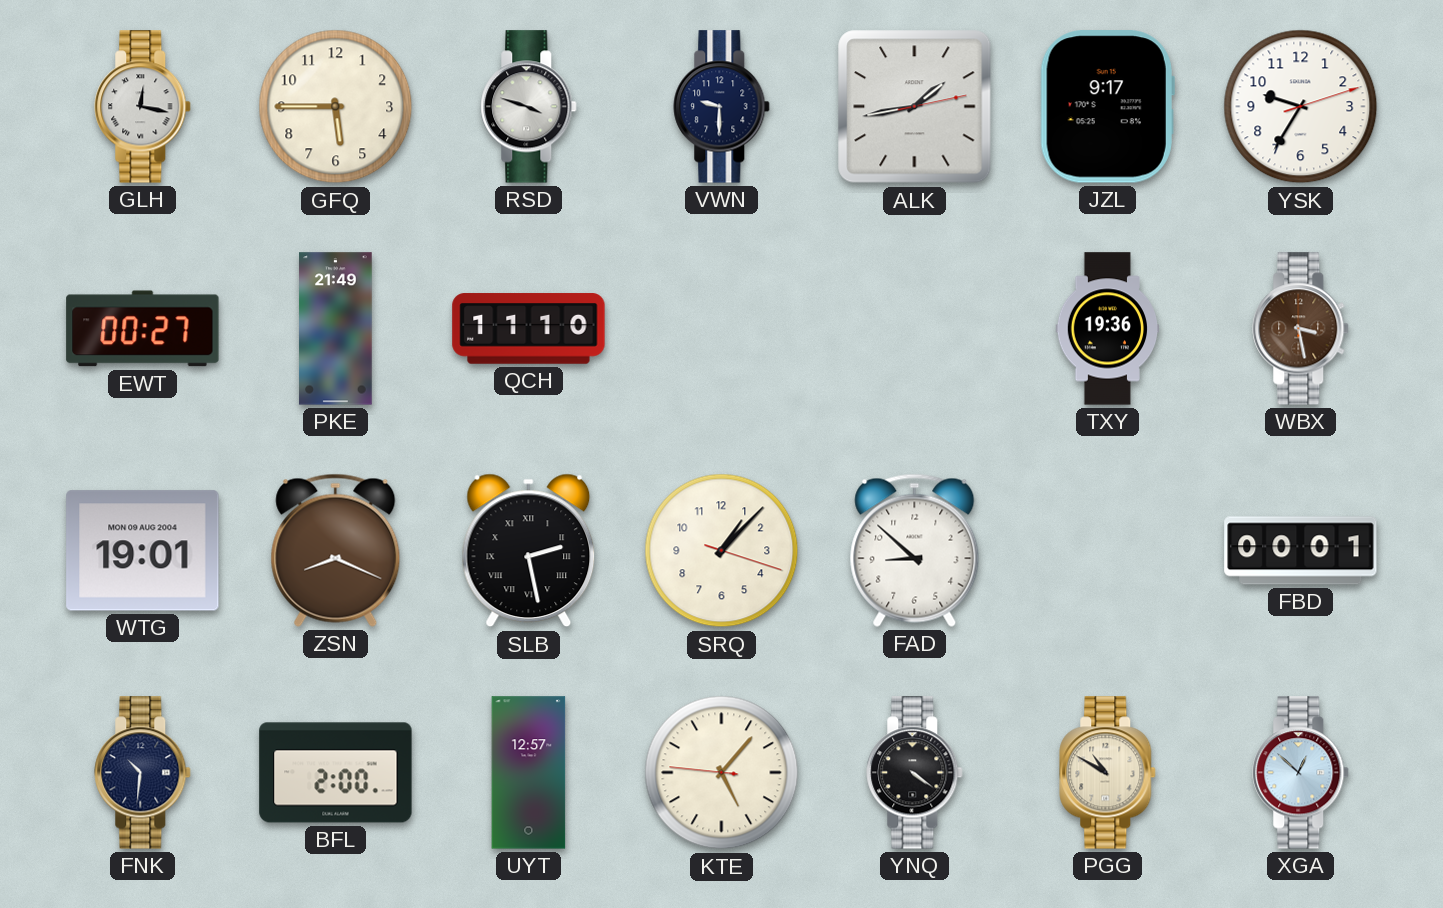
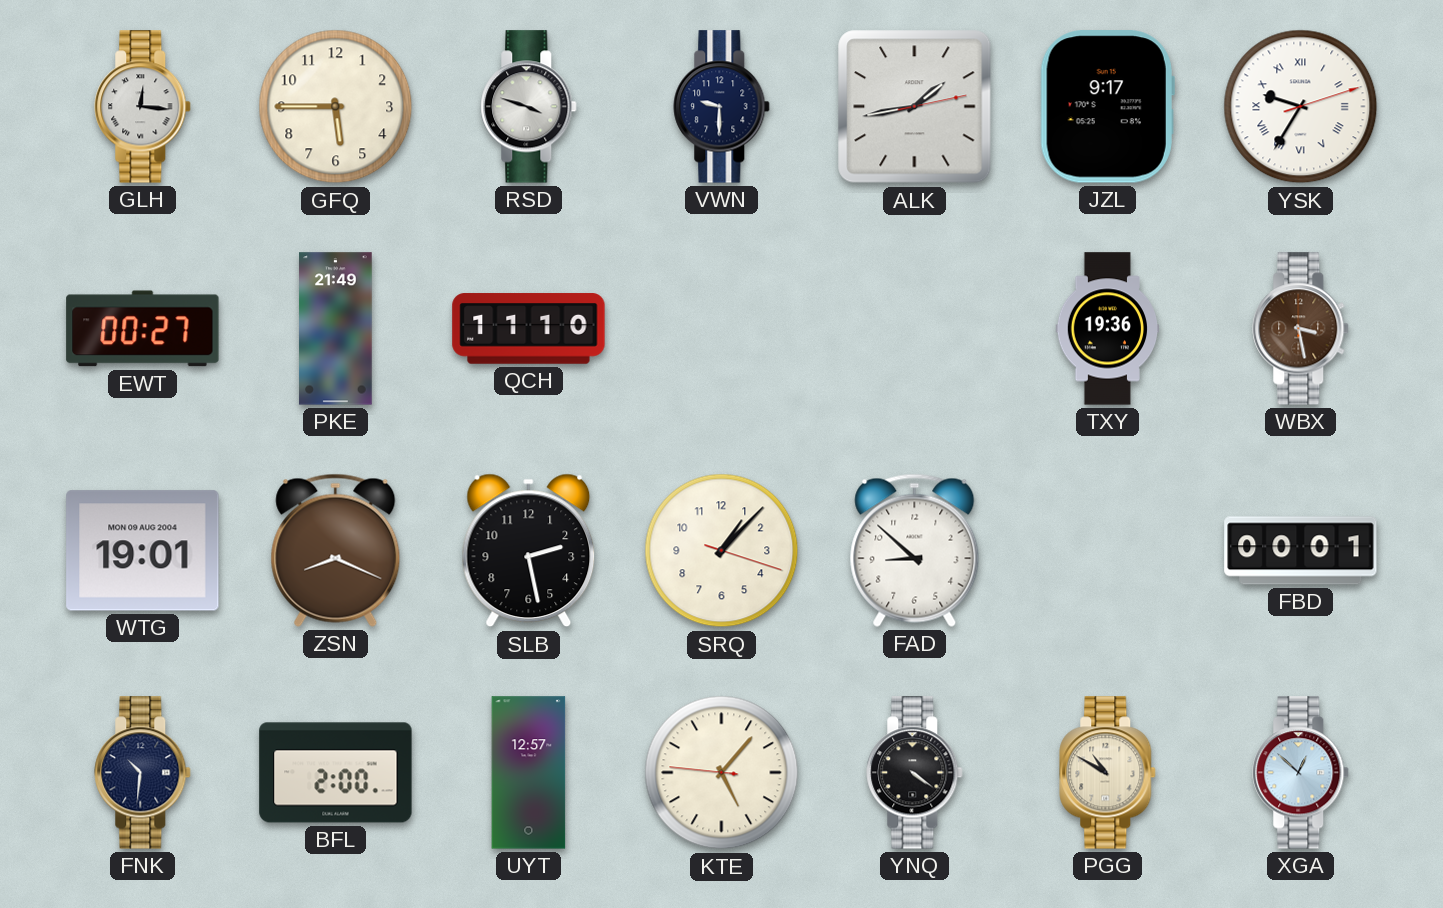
GLH: 12:17 -> 12:16 (143, 107)
YSK numerals: Arabic -> Roman (1301, 107)
SLB numerals: Roman -> Arabic (529, 551)
